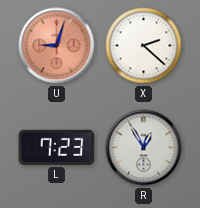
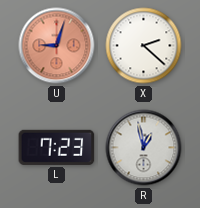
R: 12:55 -> 12:58 (144, 148)
